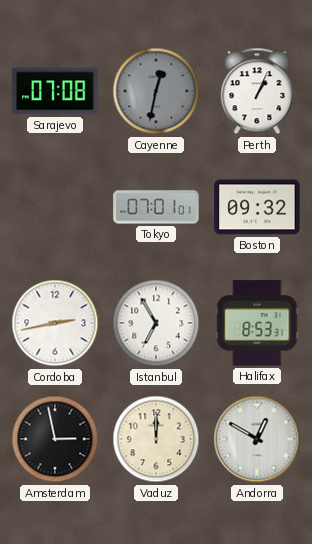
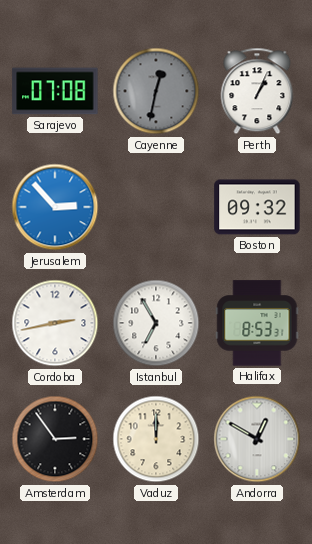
Jerusalem: none -> 2:53 (55, 207)
Tokyo: 07:01 -> none (156, 207)
Amsterdam: 2:58 -> 2:54 (55, 439)
